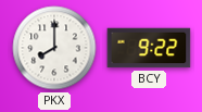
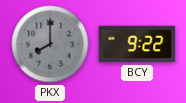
PKX dial: white -> grey (50, 44)
